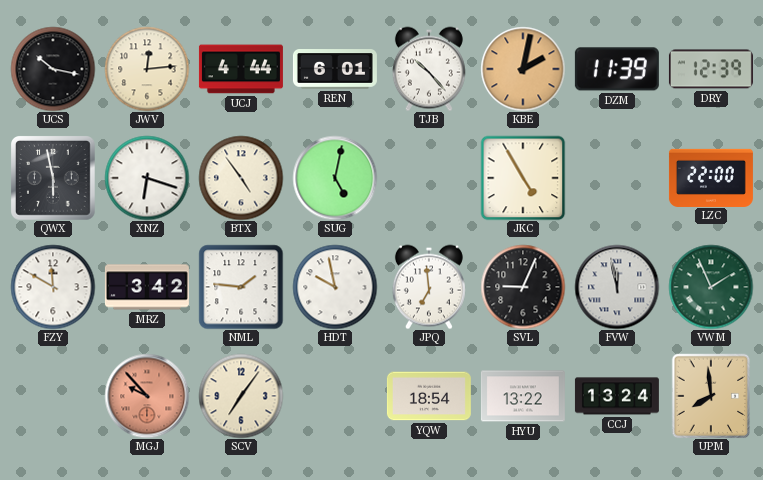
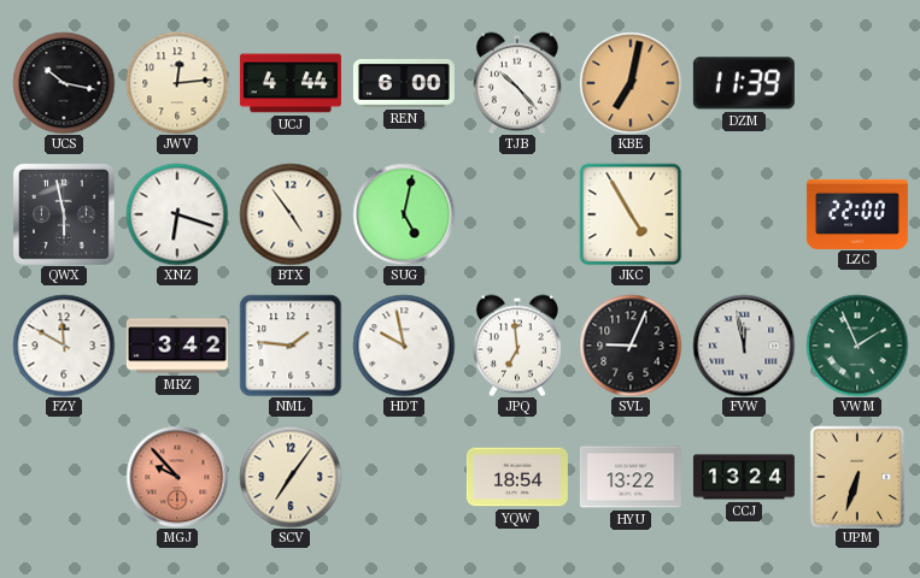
REN: 6:01 -> 6:00 (404, 83)
KBE: 2:02 -> 7:02 (631, 83)
DRY: 12:39 -> none (711, 69)
UPM: 7:59 -> 6:33 (857, 477)
